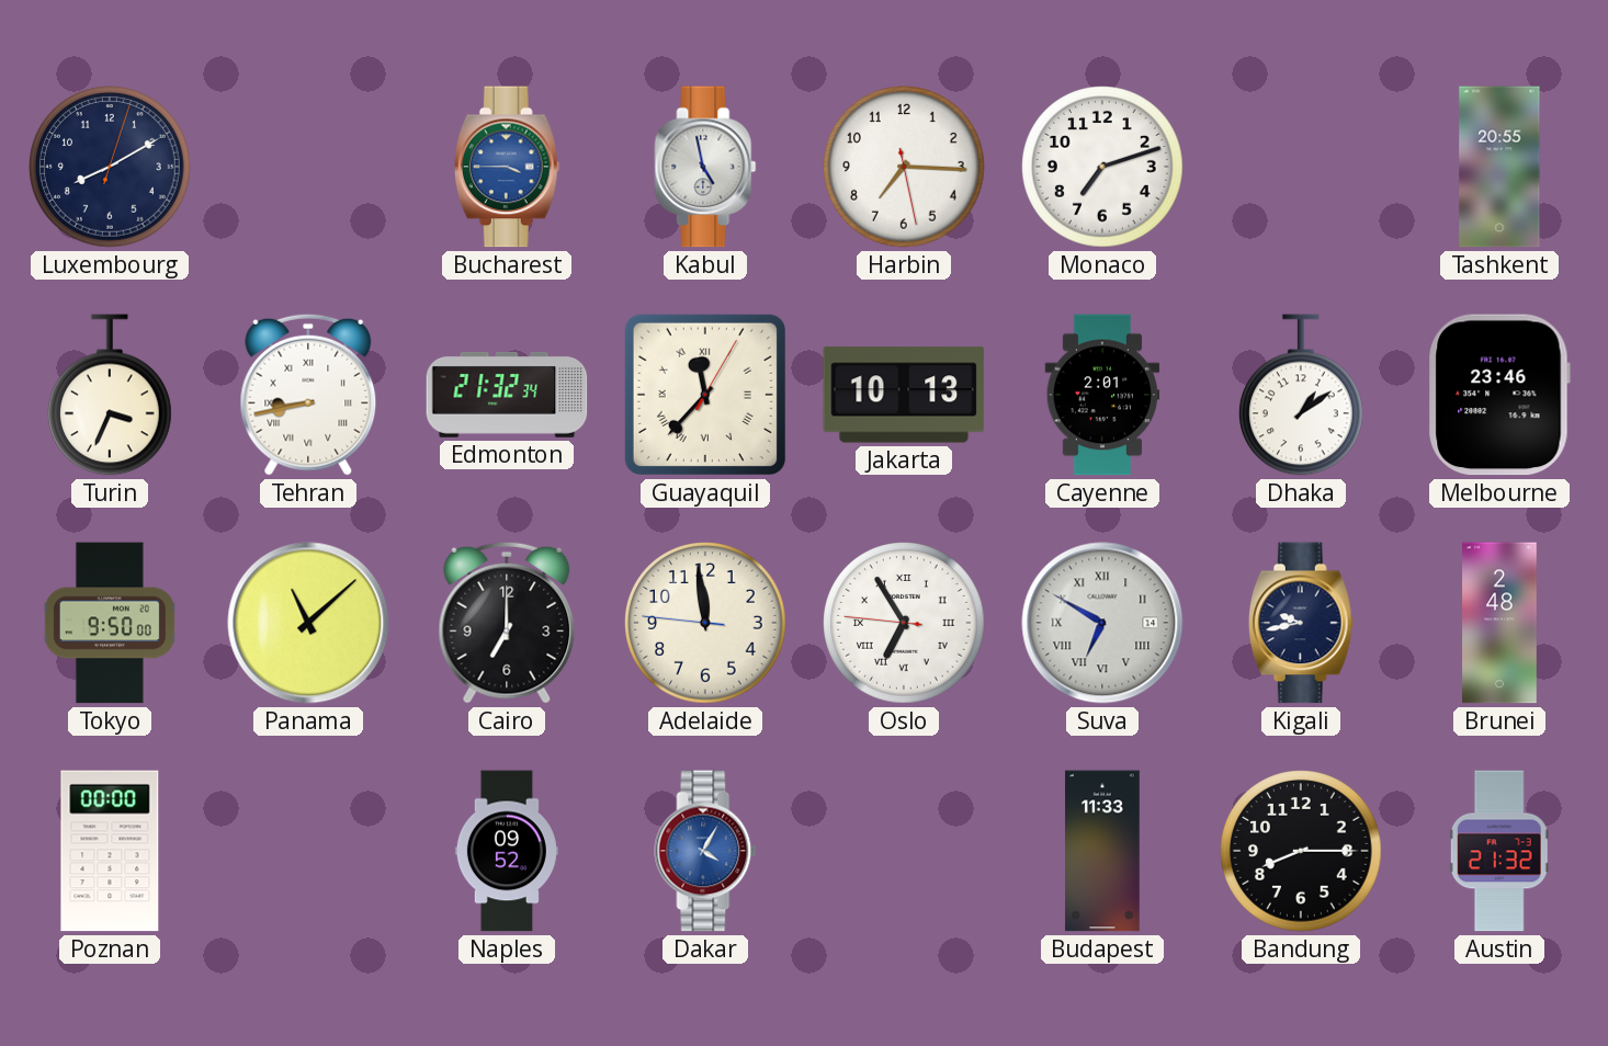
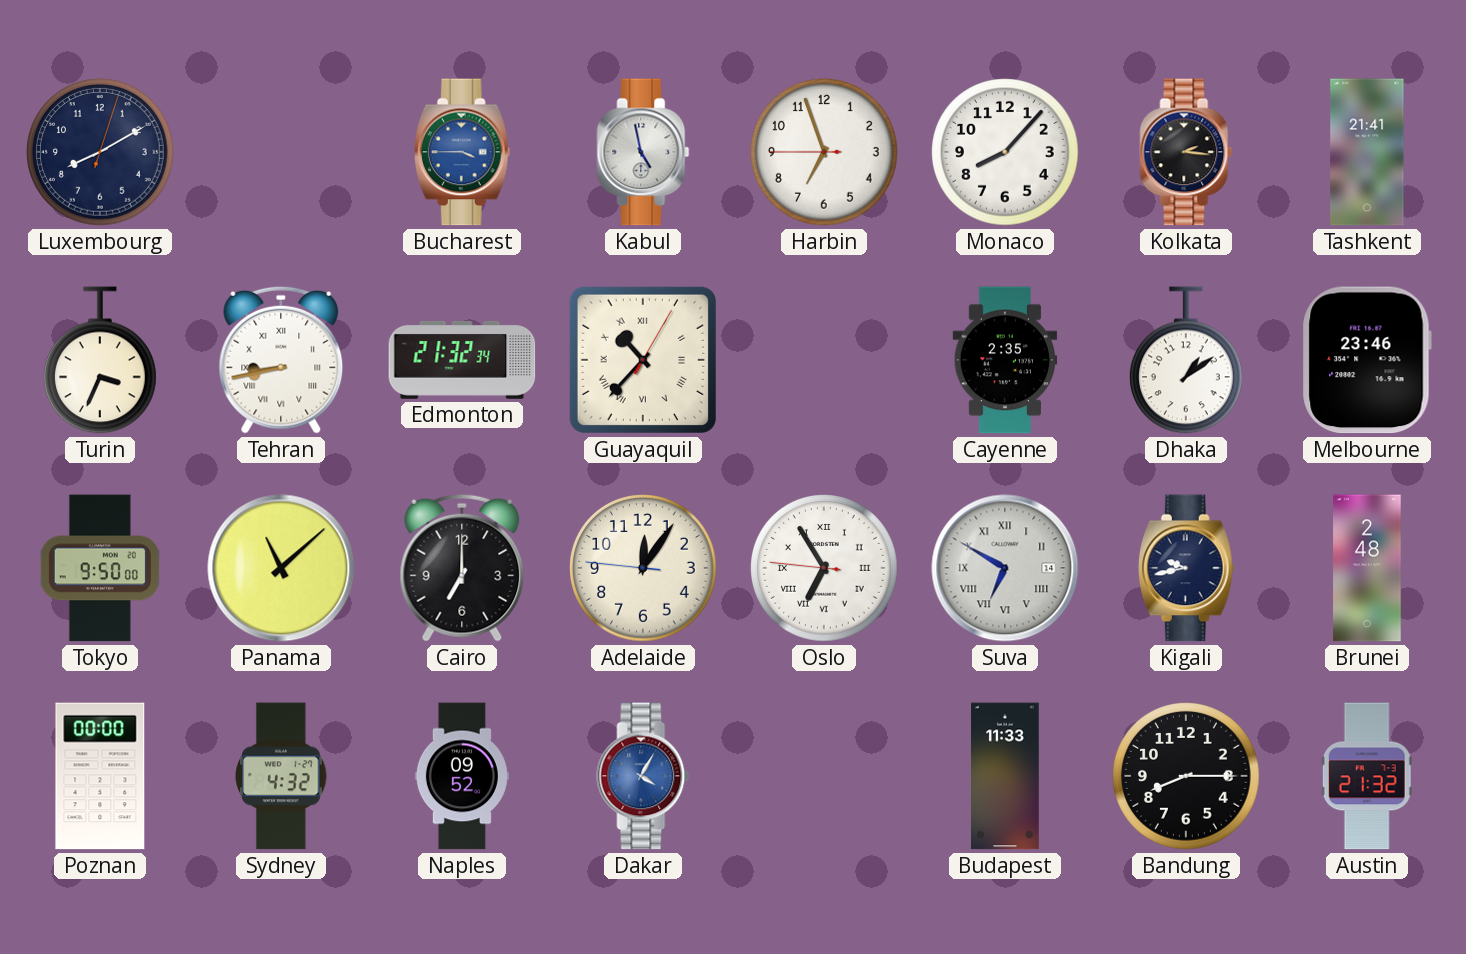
Harbin: 7:15 -> 6:56 (824, 152)
Monaco: 7:12 -> 8:07 (1005, 152)
Kolkata: none -> 2:16 (1186, 152)
Tashkent: 20:55 -> 21:41 (1367, 152)
Guayaquil: 11:37 -> 10:37 (643, 360)
Jakarta: 10:13 -> none (904, 395)
Cayenne: 2:01 -> 2:35 (1005, 360)
Adelaide: 11:58 -> 12:05 (643, 568)
Sydney: none -> 4:32 (281, 776)
